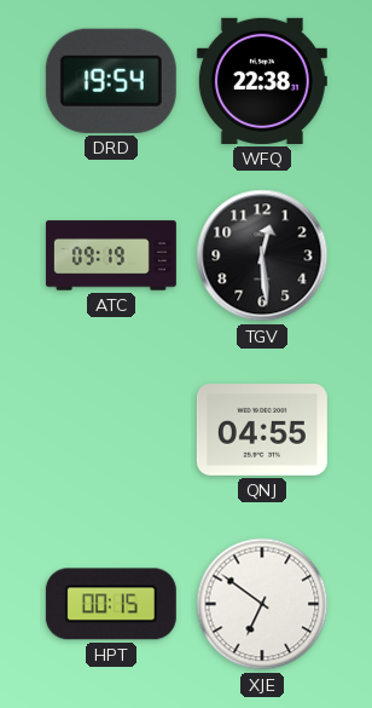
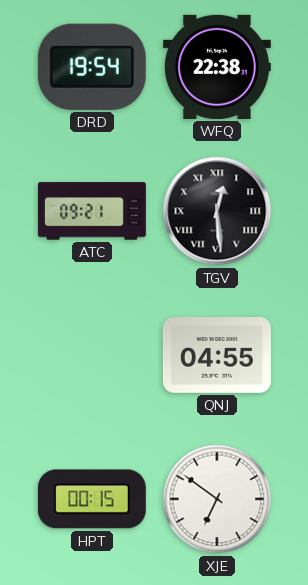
ATC: 09:19 -> 09:21 (92, 211)
TGV numerals: Arabic -> Roman (217, 211)
